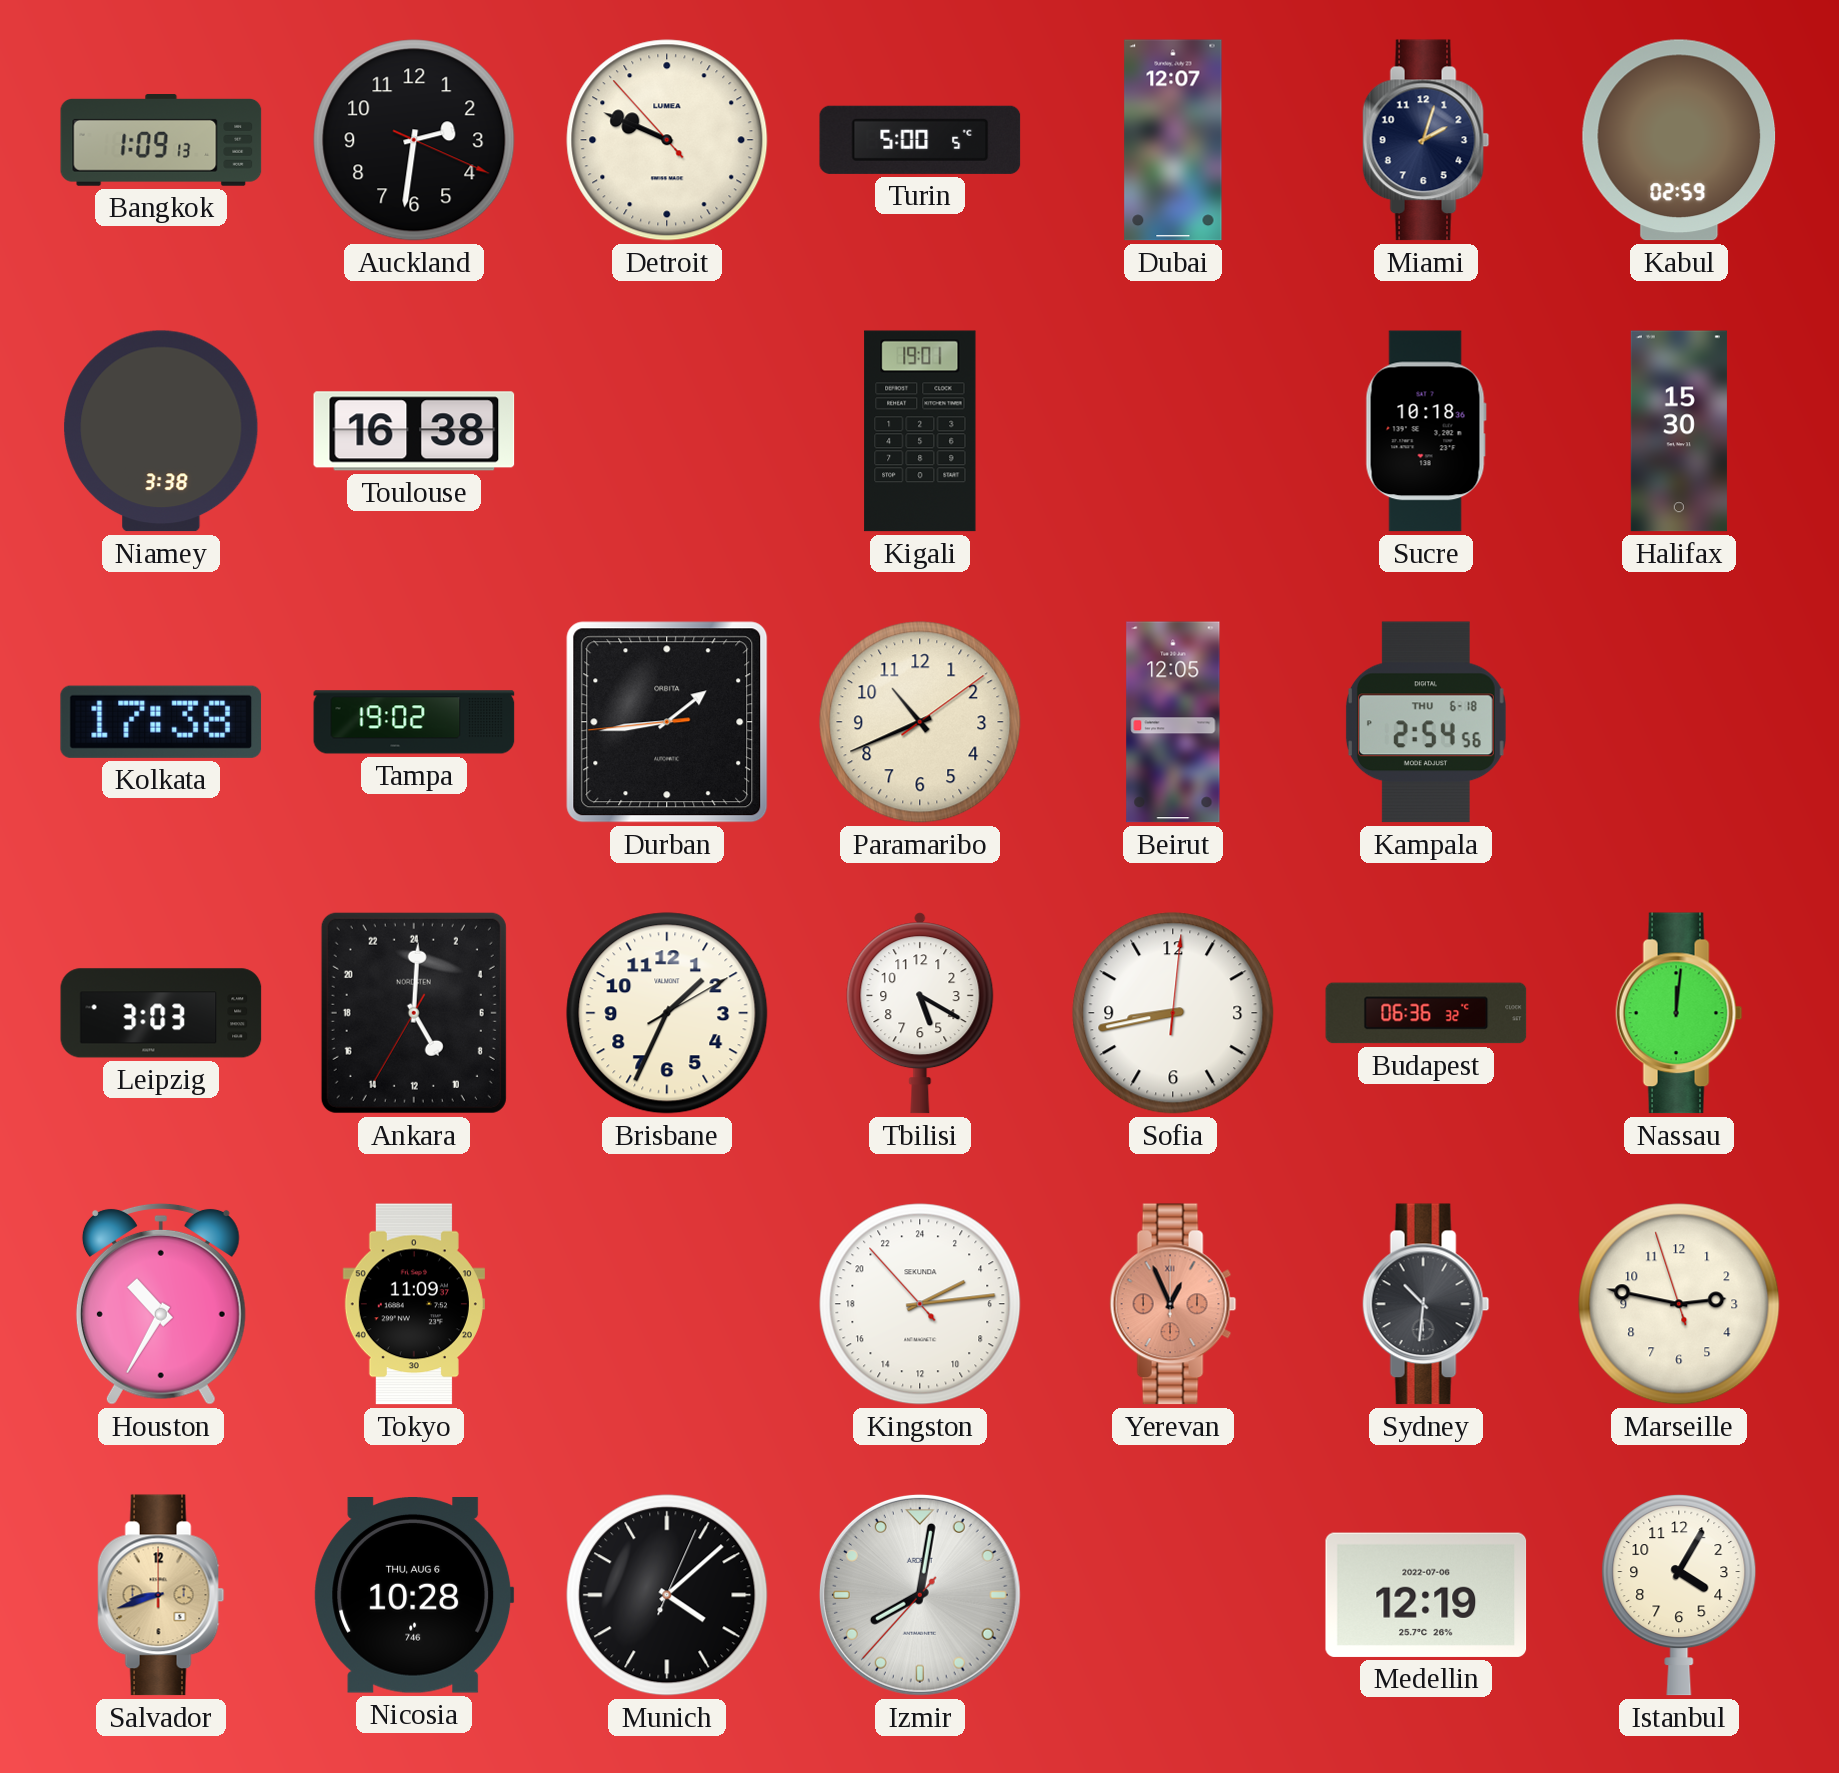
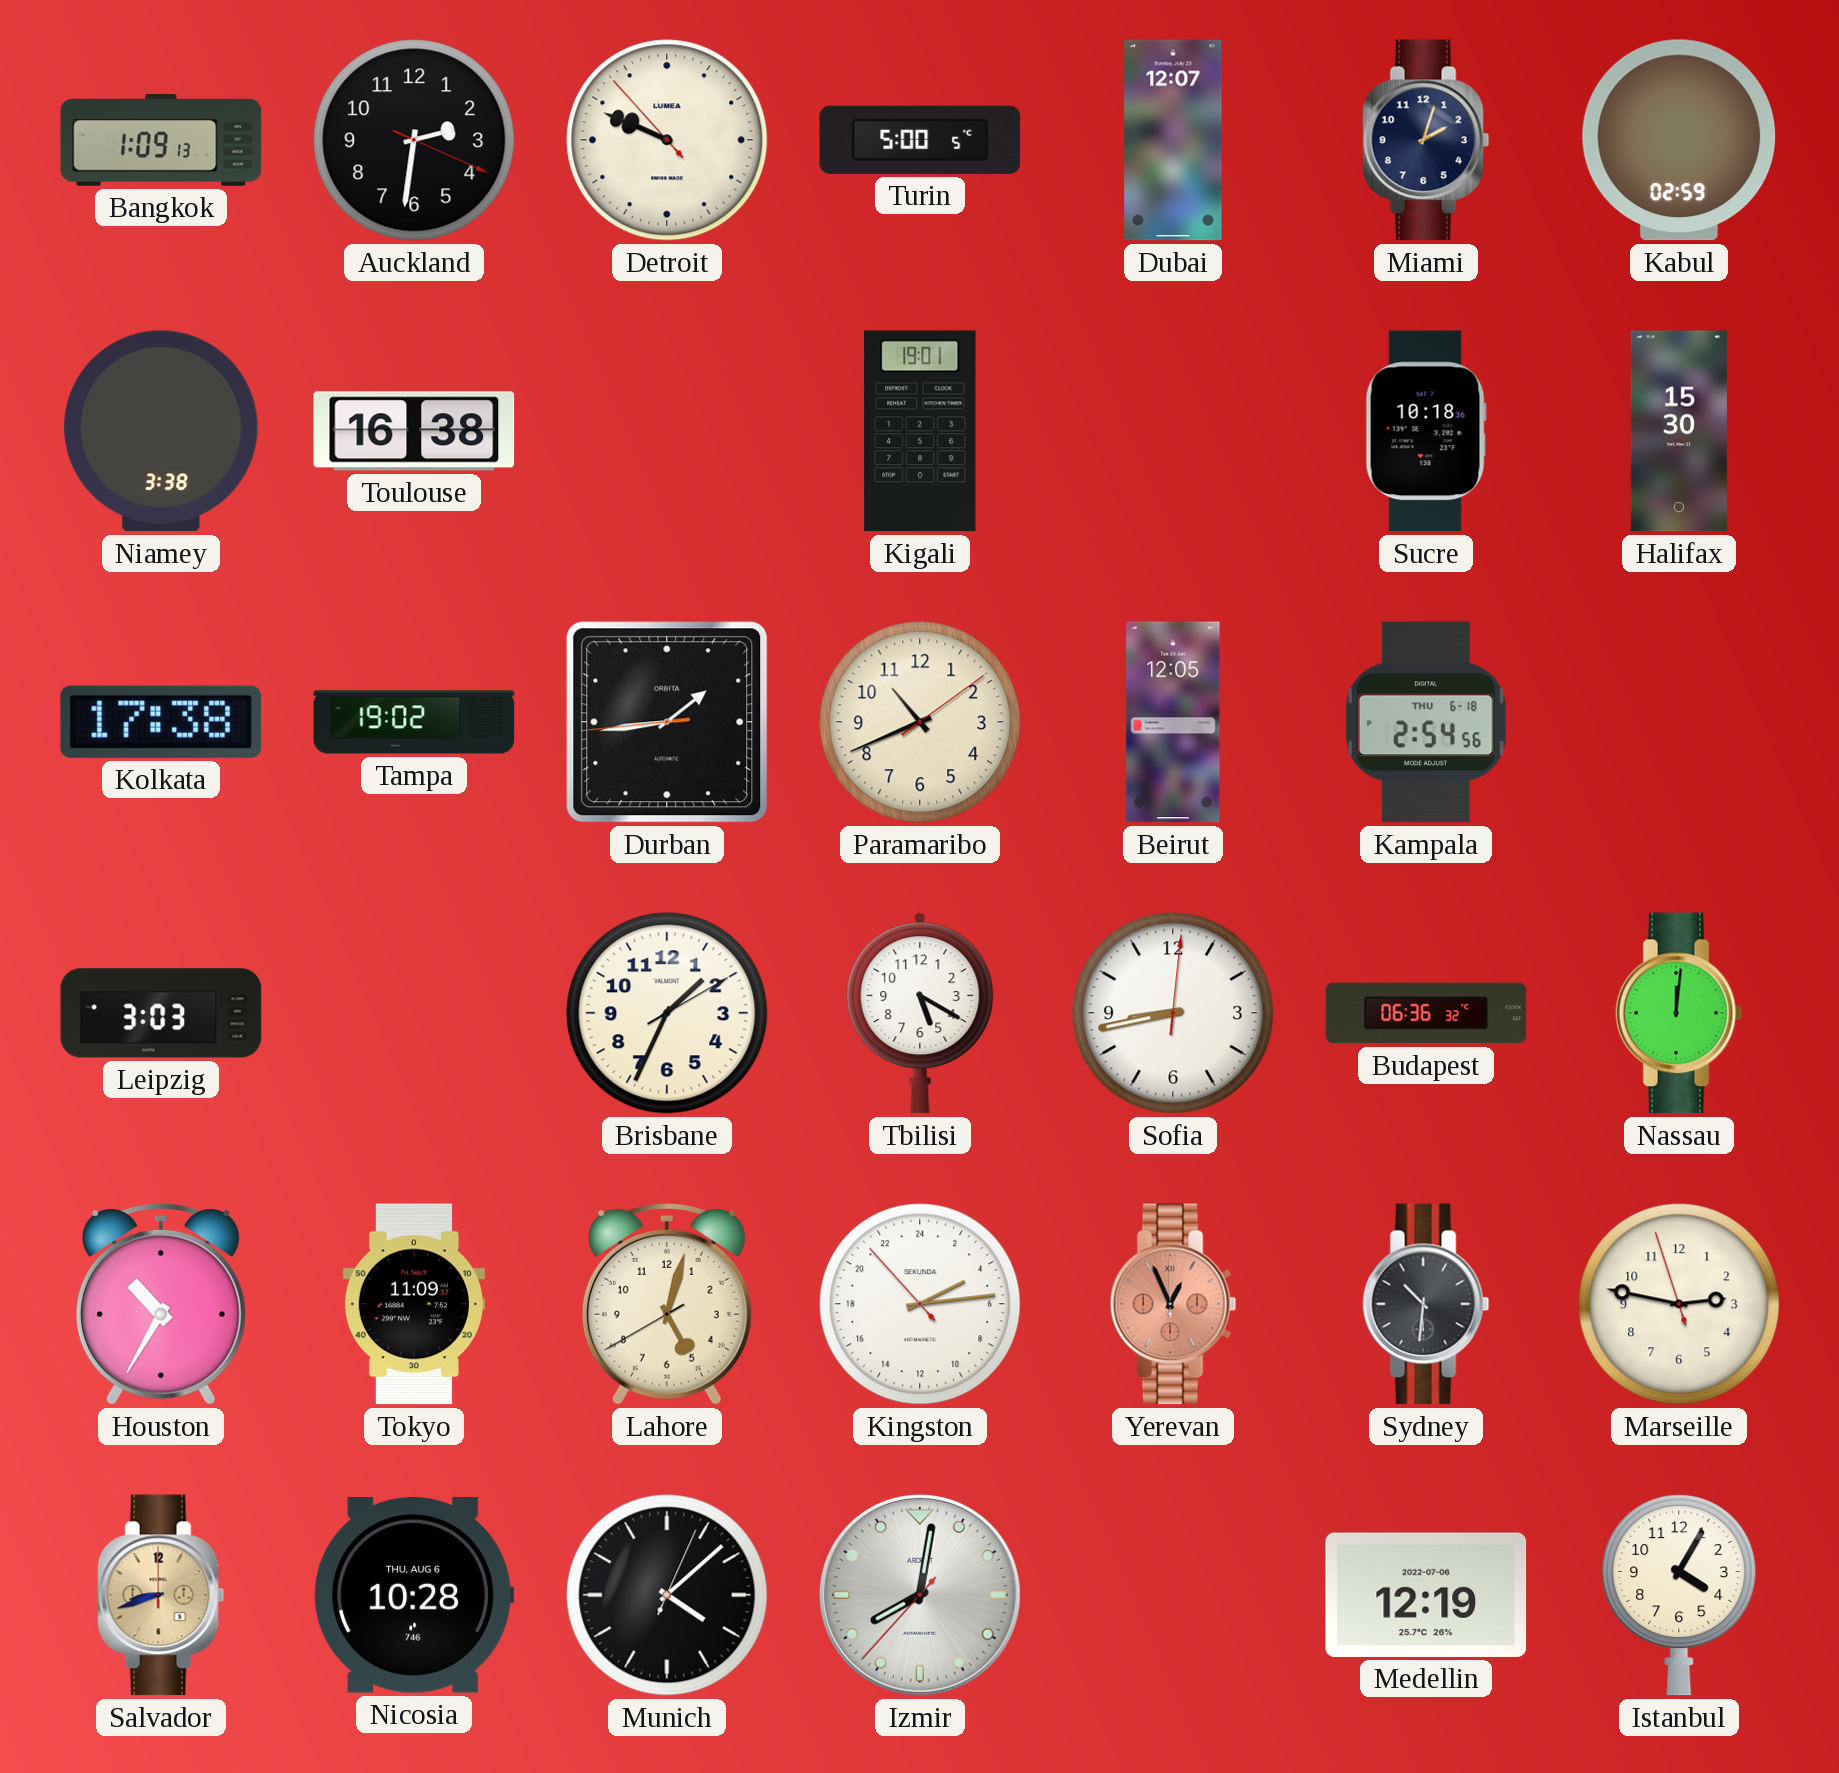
Ankara: 10:00 -> none (414, 1013)
Lahore: none -> 5:02 (667, 1304)
